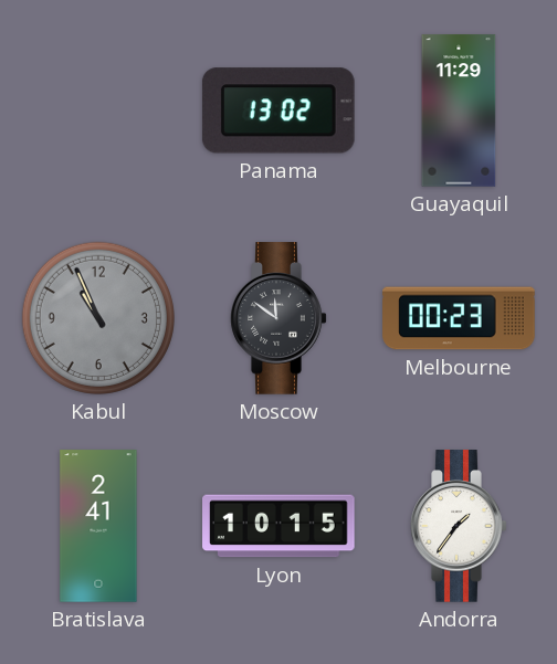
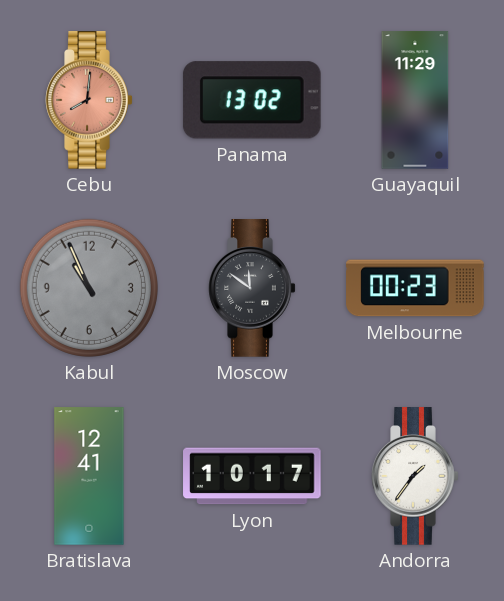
Cebu: none -> 8:01 (89, 100)
Bratislava: 2:41 -> 12:41 (89, 476)
Lyon: 10:15 -> 10:17 (252, 476)
